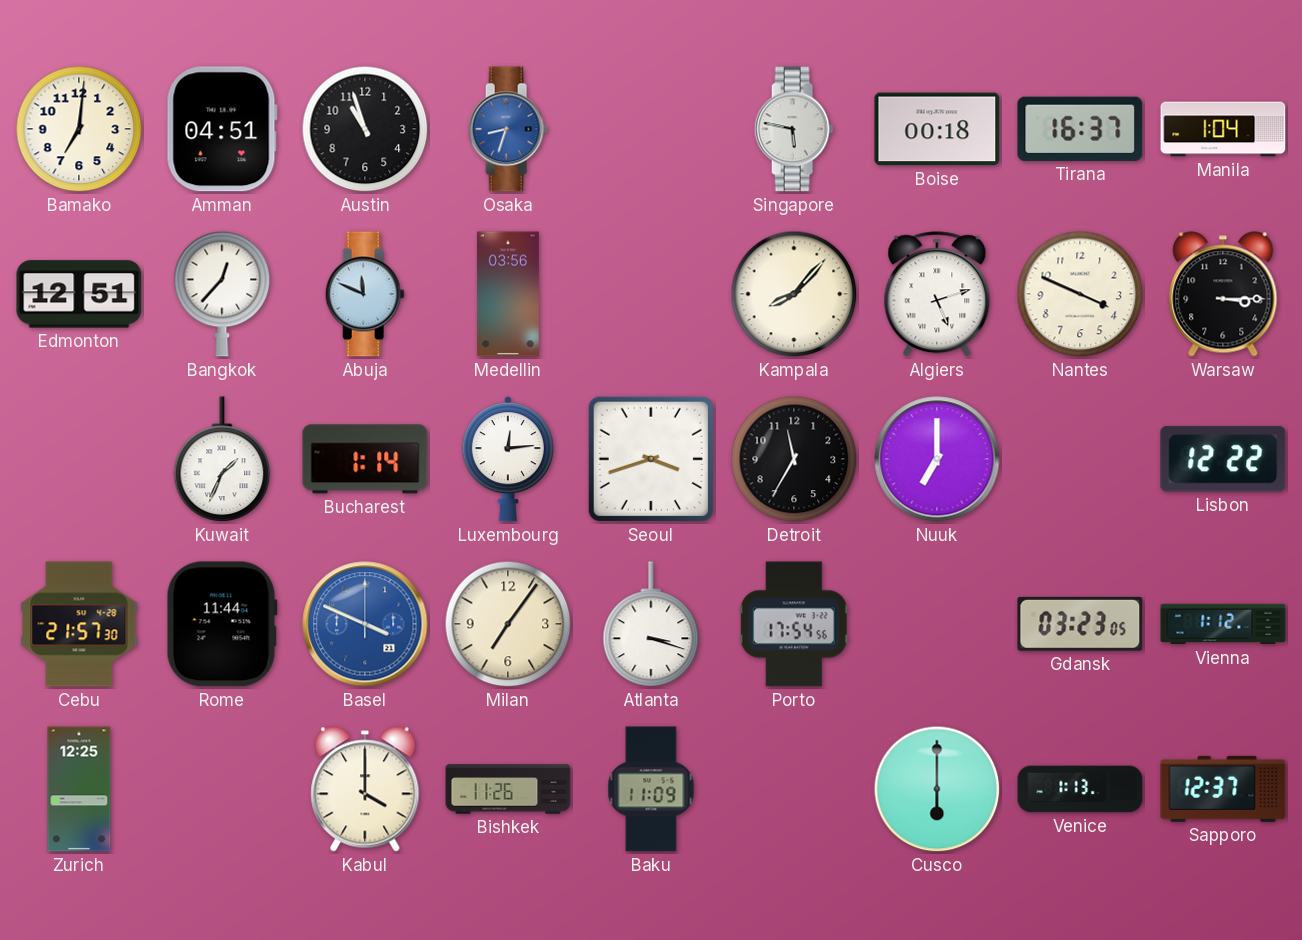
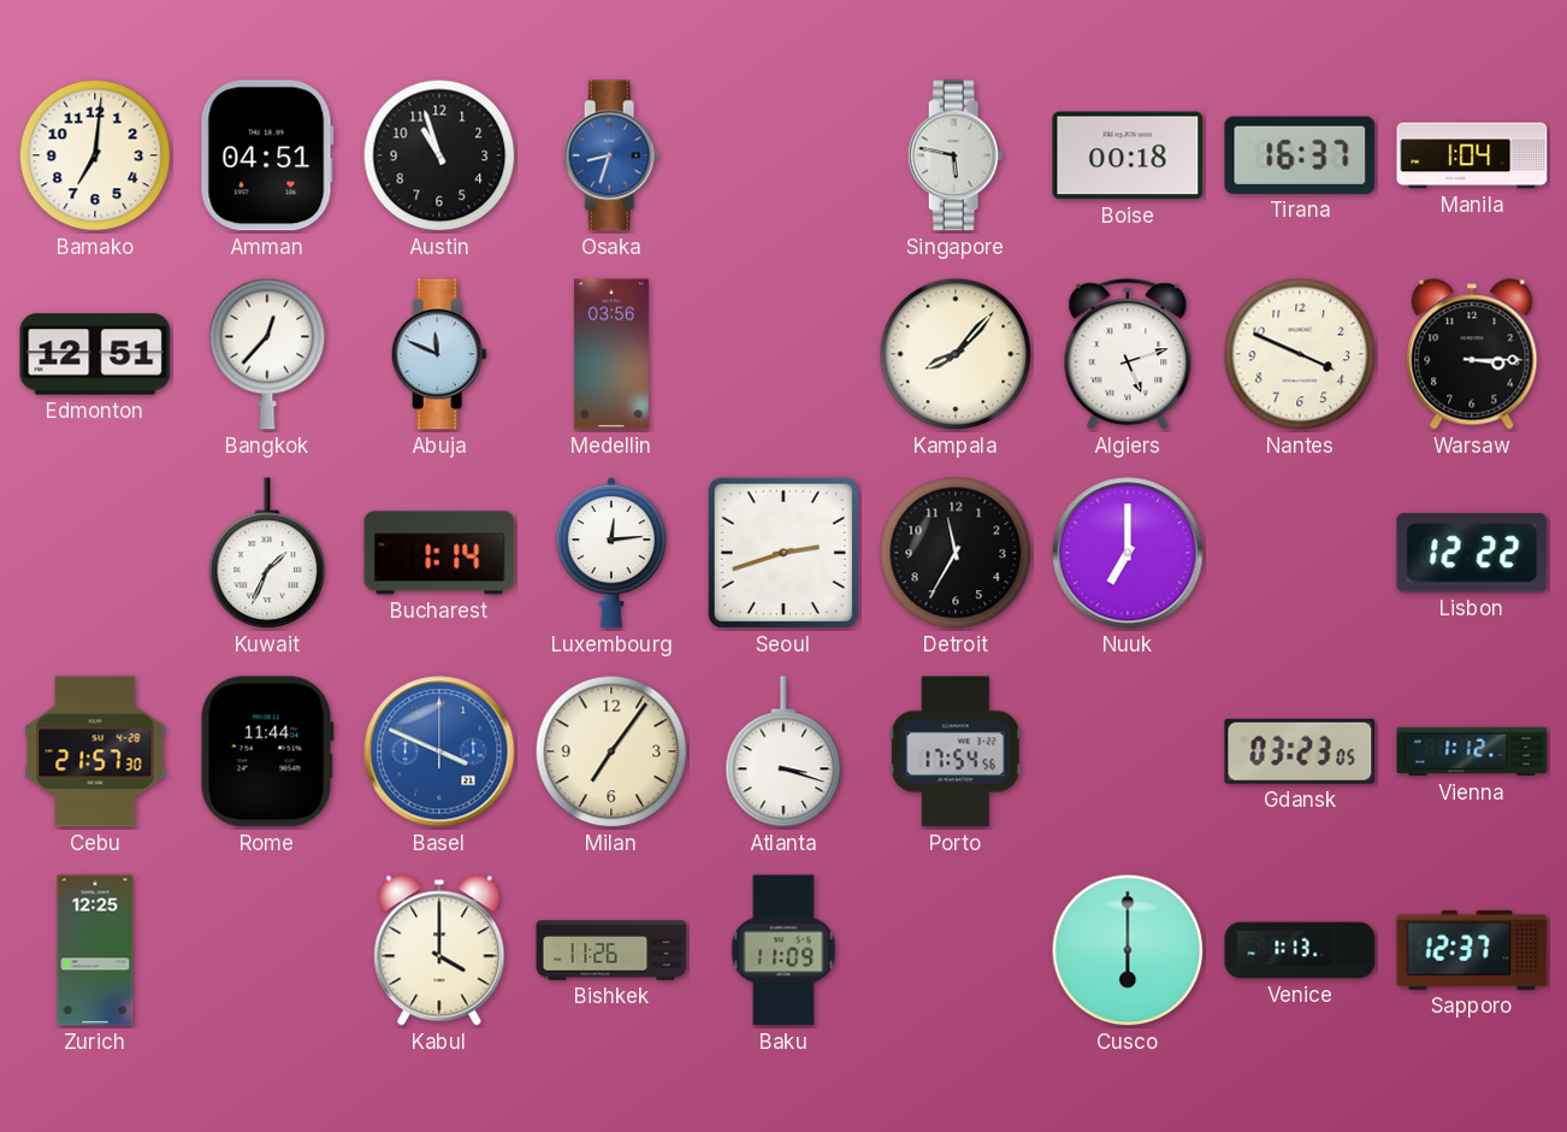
Seoul: 3:42 -> 2:42 (783, 553)
